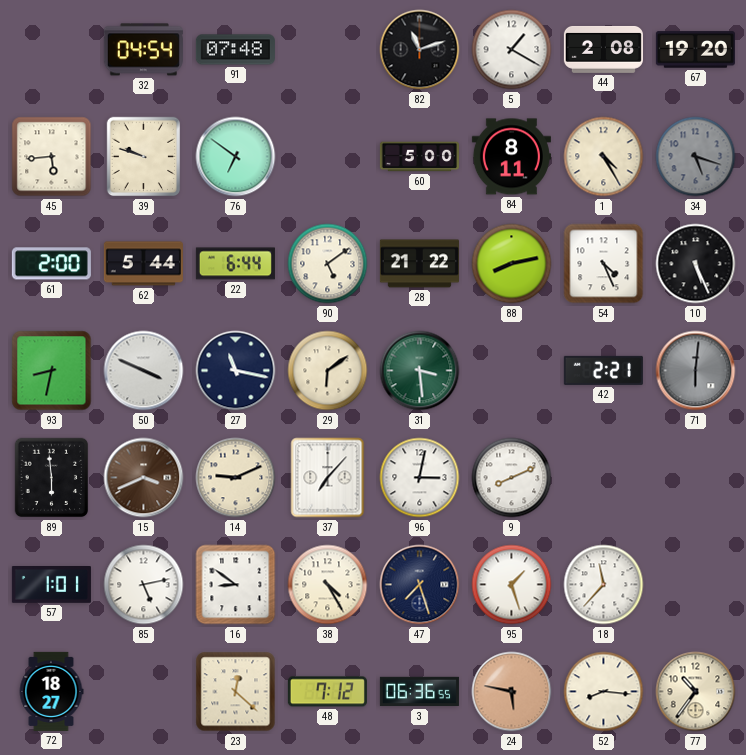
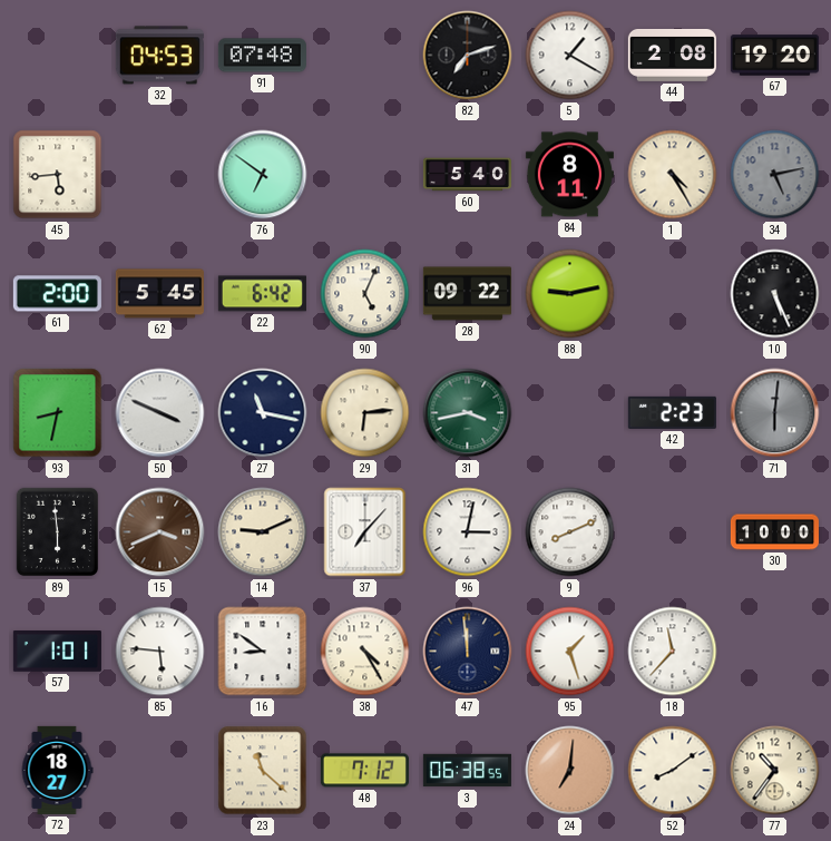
32: 04:54 -> 04:53 (159, 56)
82: 11:12 -> 7:12 (468, 56)
39: 9:48 -> none (144, 157)
60: 5:00 -> 5:40 (467, 175)
34: 5:18 -> 5:13 (775, 175)
62: 5:44 -> 5:45 (159, 294)
22: 6:44 -> 6:42 (262, 294)
90: 5:09 -> 5:04 (365, 294)
28: 21:22 -> 09:22 (467, 294)
88: 8:13 -> 9:13 (570, 294)
54: 4:26 -> none (604, 264)
29: 6:09 -> 6:14 (365, 413)
31: 3:29 -> 3:43 (468, 413)
42: 2:21 -> 2:23 (672, 412)
30: none -> 10:00 (774, 532)
85: 5:13 -> 5:46 (160, 652)
47: 7:27 -> 11:59 (468, 652)
23: 12:22 -> 11:22 (263, 771)
3: 06:36 -> 06:38 (467, 771)
24: 5:47 -> 7:01 (570, 771)
52: 8:16 -> 8:09 (673, 771)
